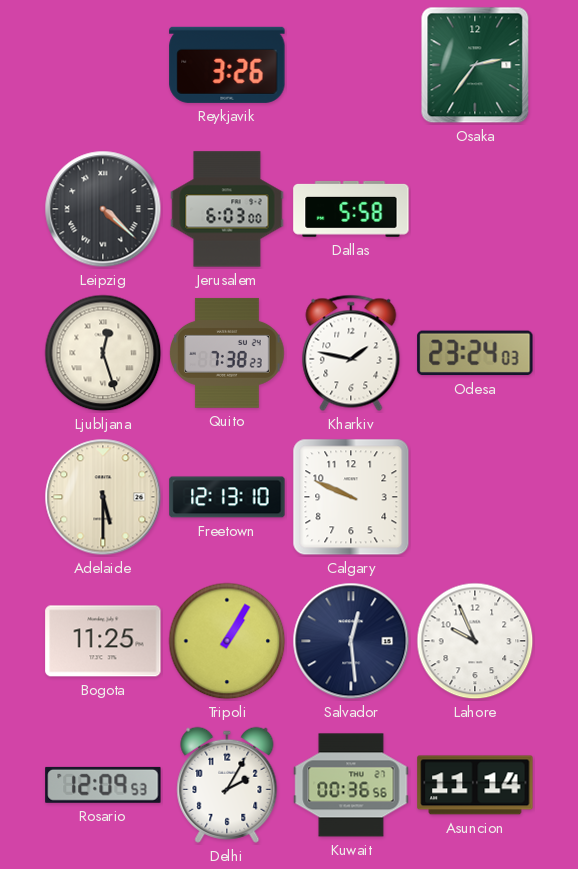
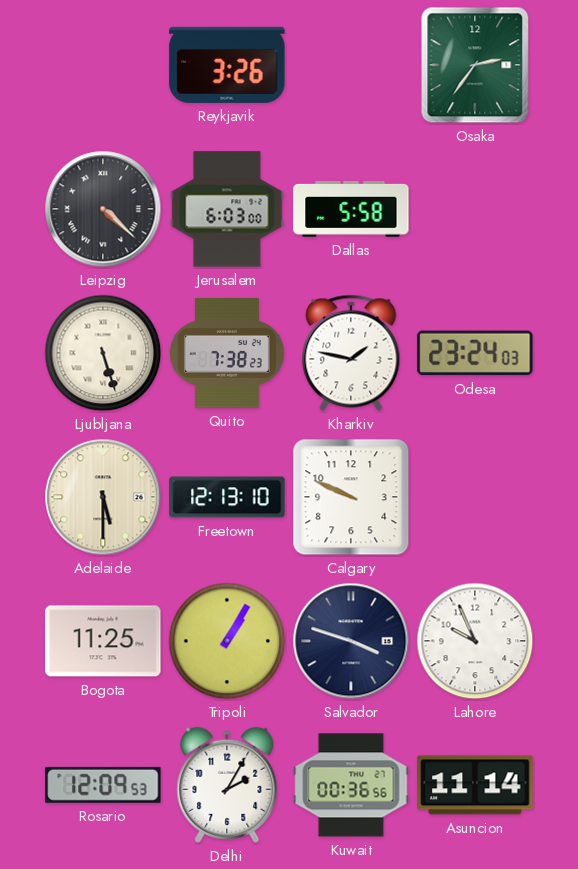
Ljubljana: 12:27 -> 5:27 (103, 353)
Salvador: 12:29 -> 3:48 (351, 641)
